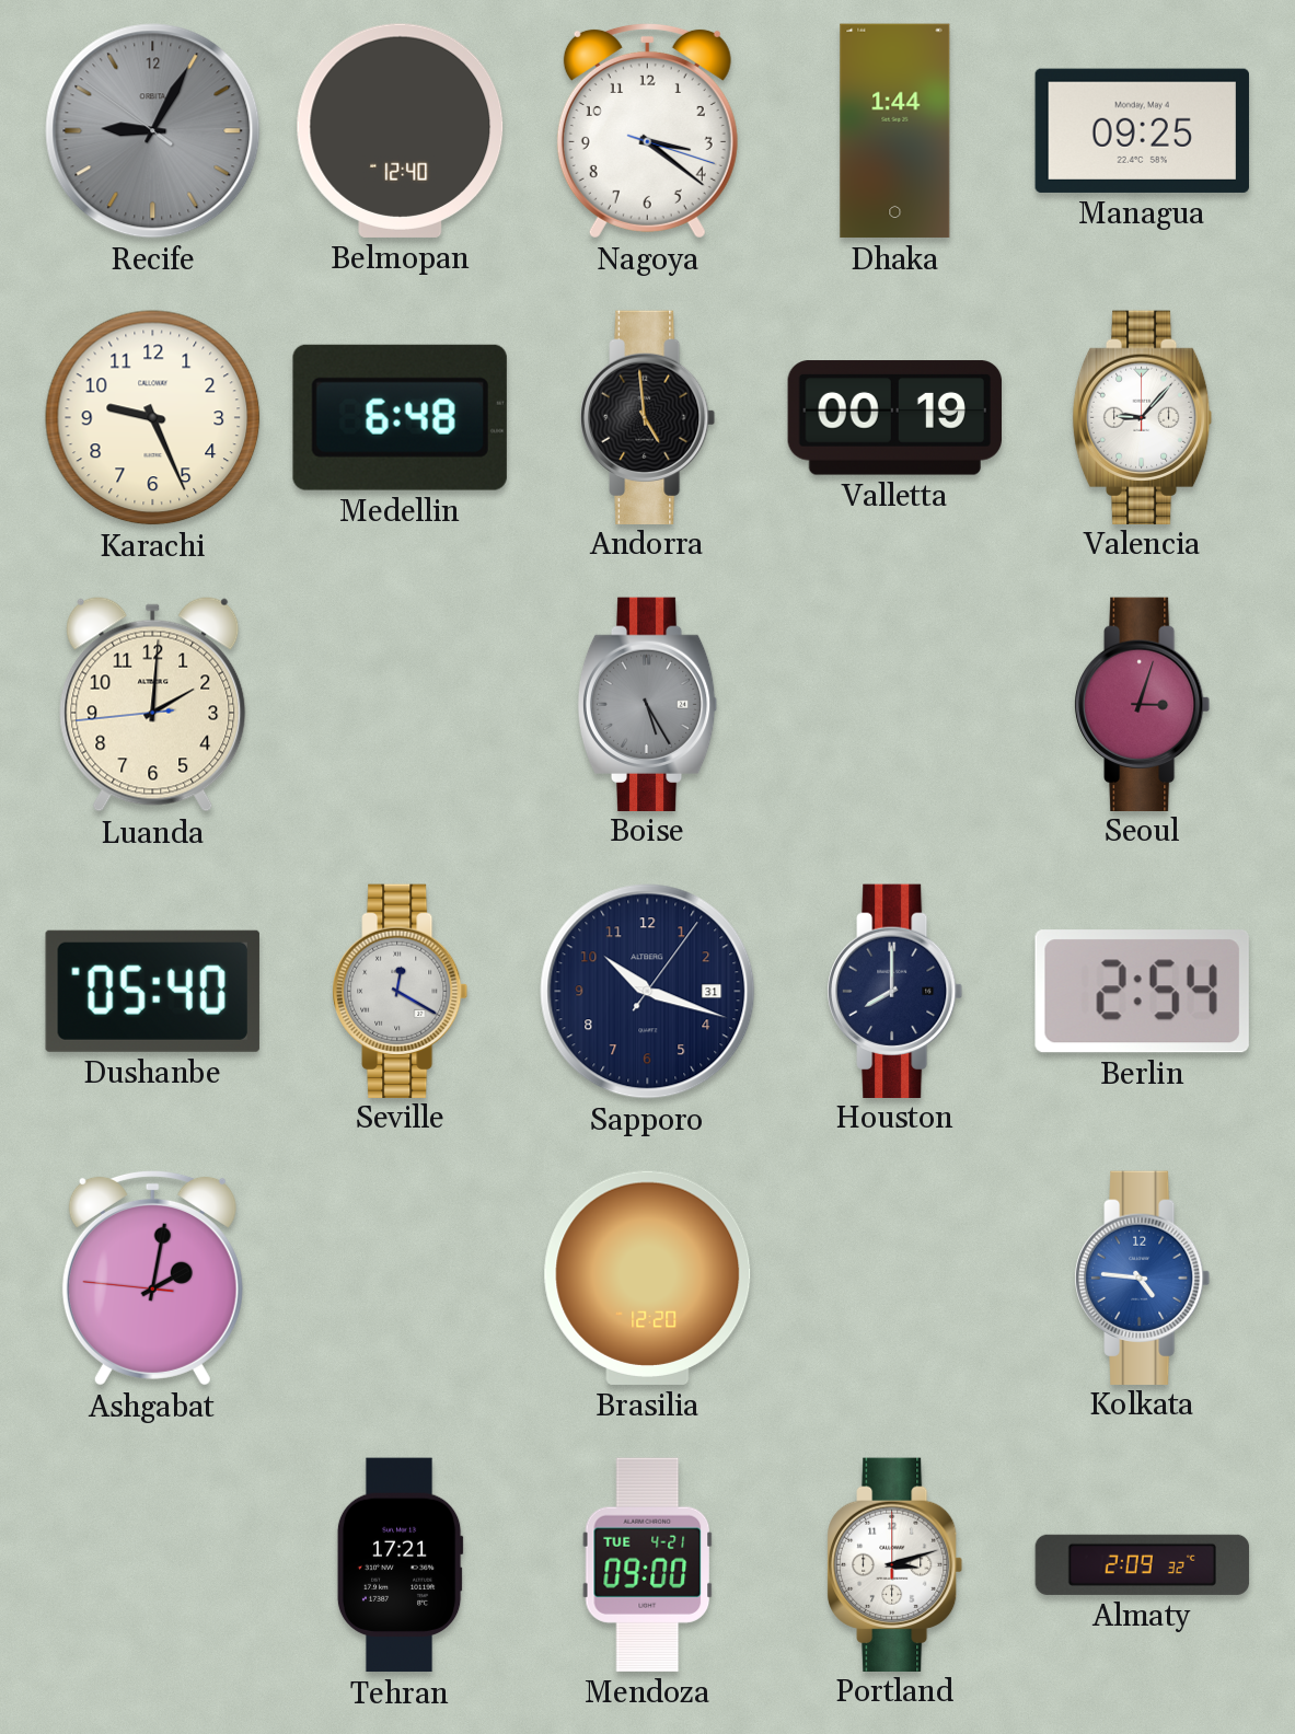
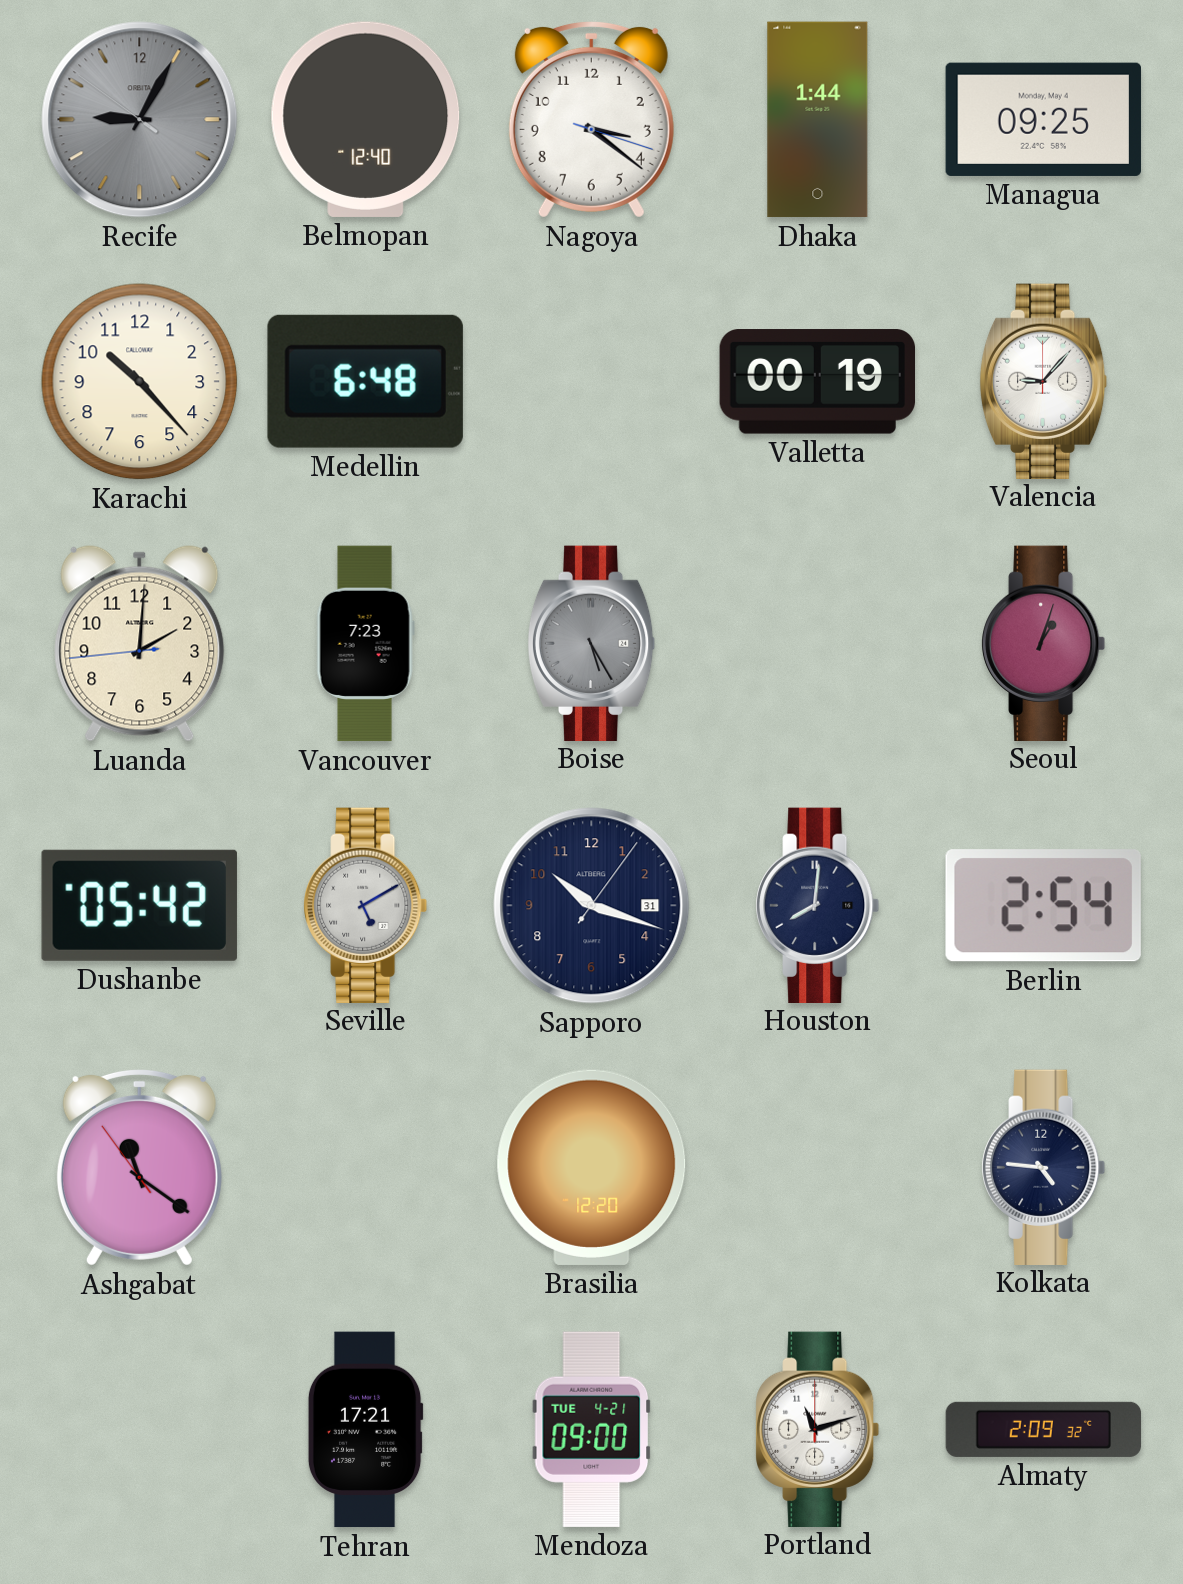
Karachi: 9:26 -> 10:23 (140, 382)
Andorra: 4:59 -> none (648, 417)
Vancouver: none -> 7:23 (365, 644)
Seoul: 3:03 -> 1:03 (1044, 643)
Dushanbe: 05:40 -> 05:42 (139, 905)
Seville: 12:20 -> 5:10 (366, 905)
Houston: 8:00 -> 8:01 (818, 905)
Ashgabat: 2:01 -> 11:20 (139, 1167)
Kolkata dial: blue -> navy (1044, 1167)
Portland: 3:12 -> 11:12 (818, 1429)
